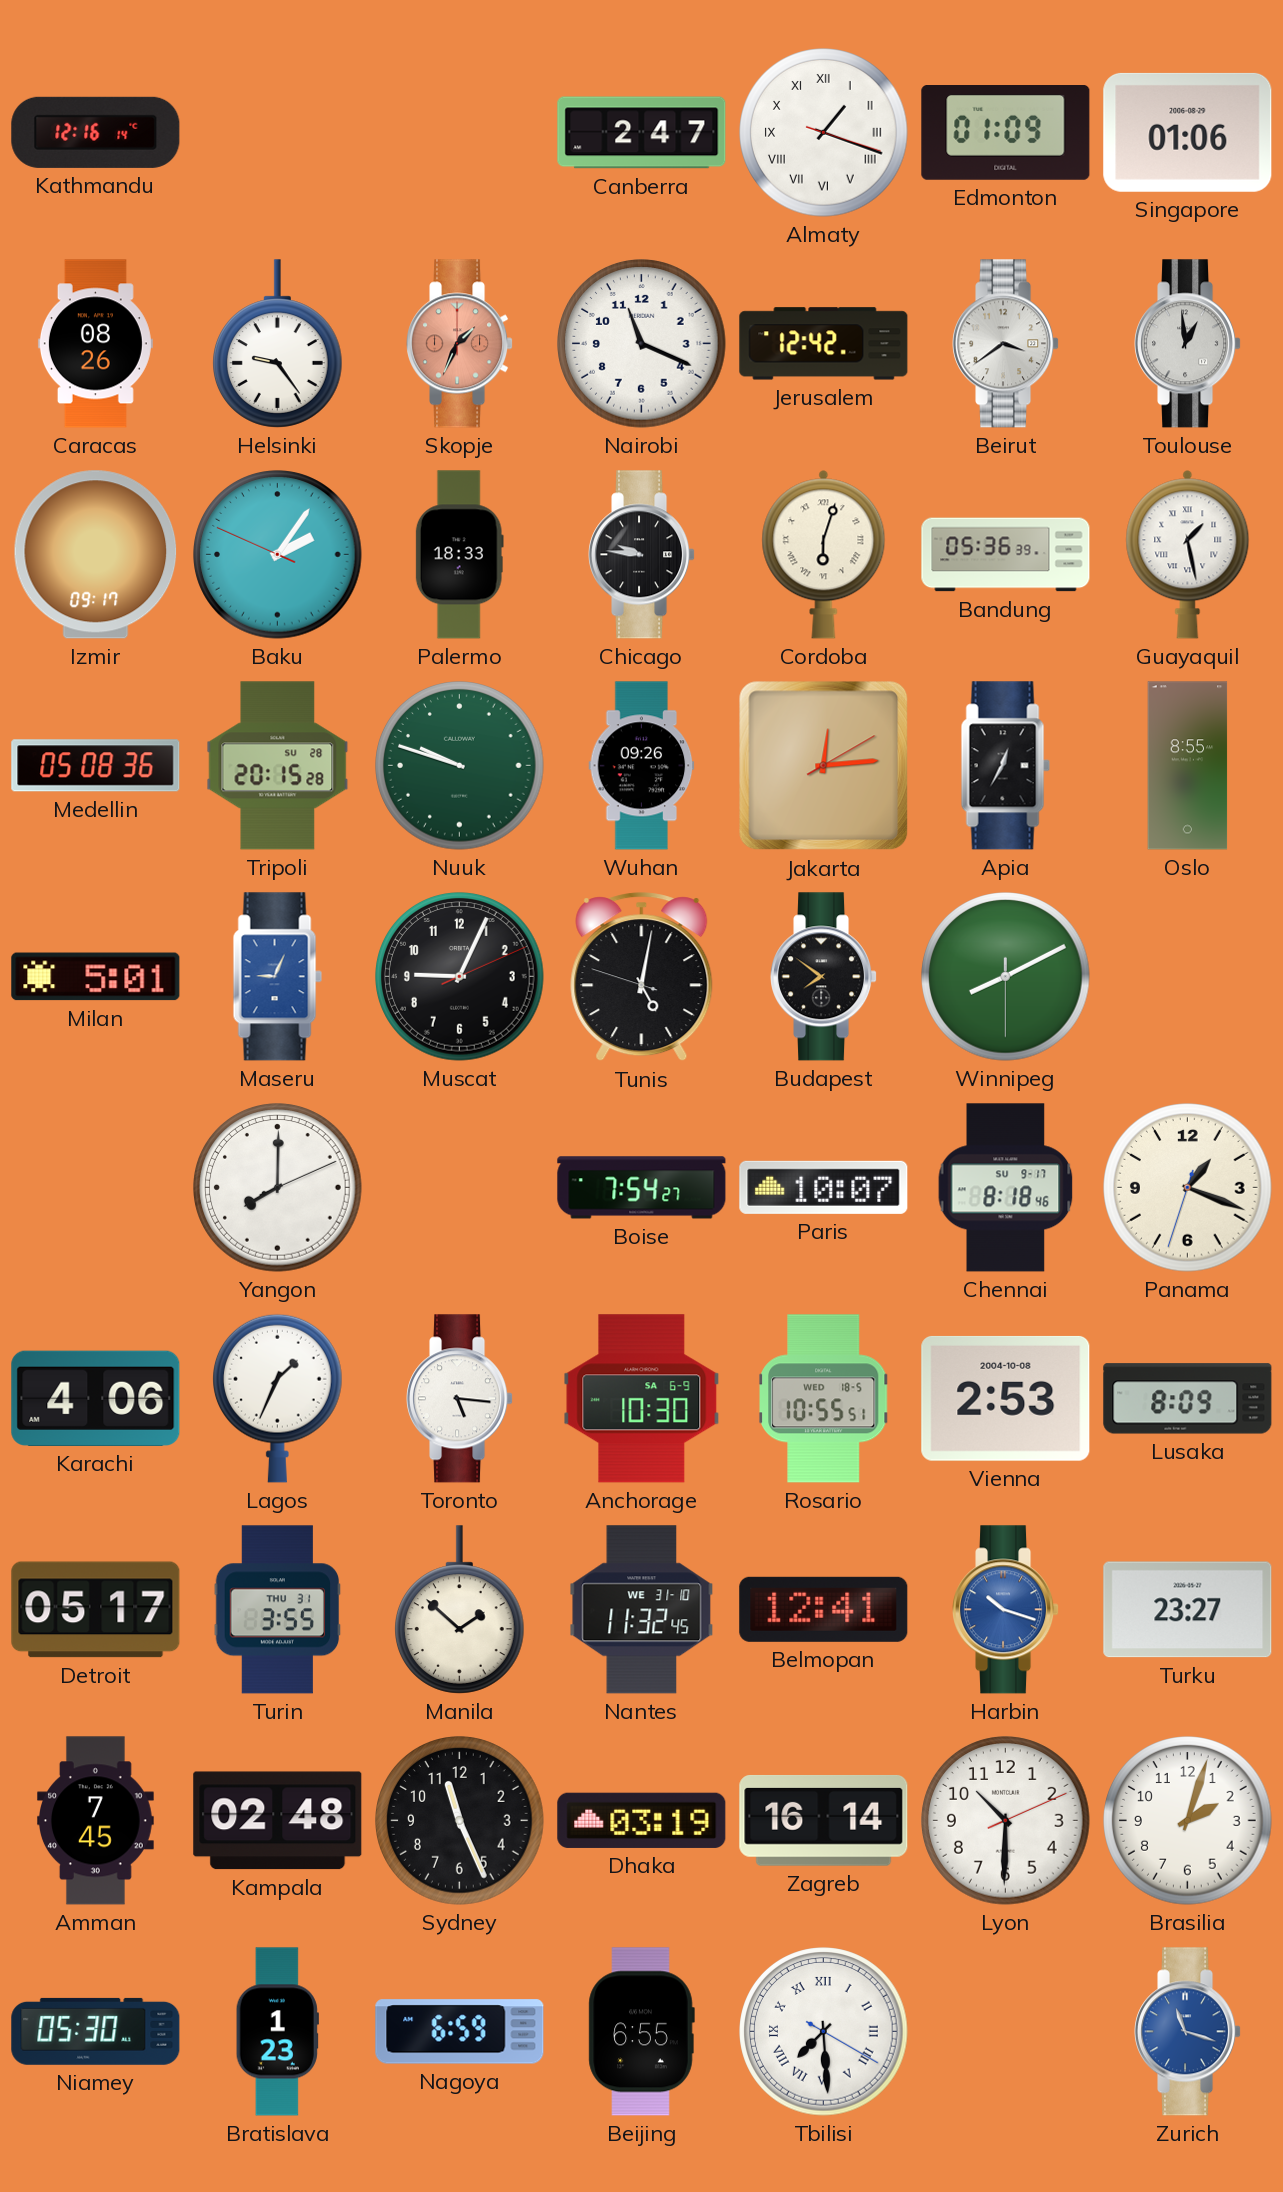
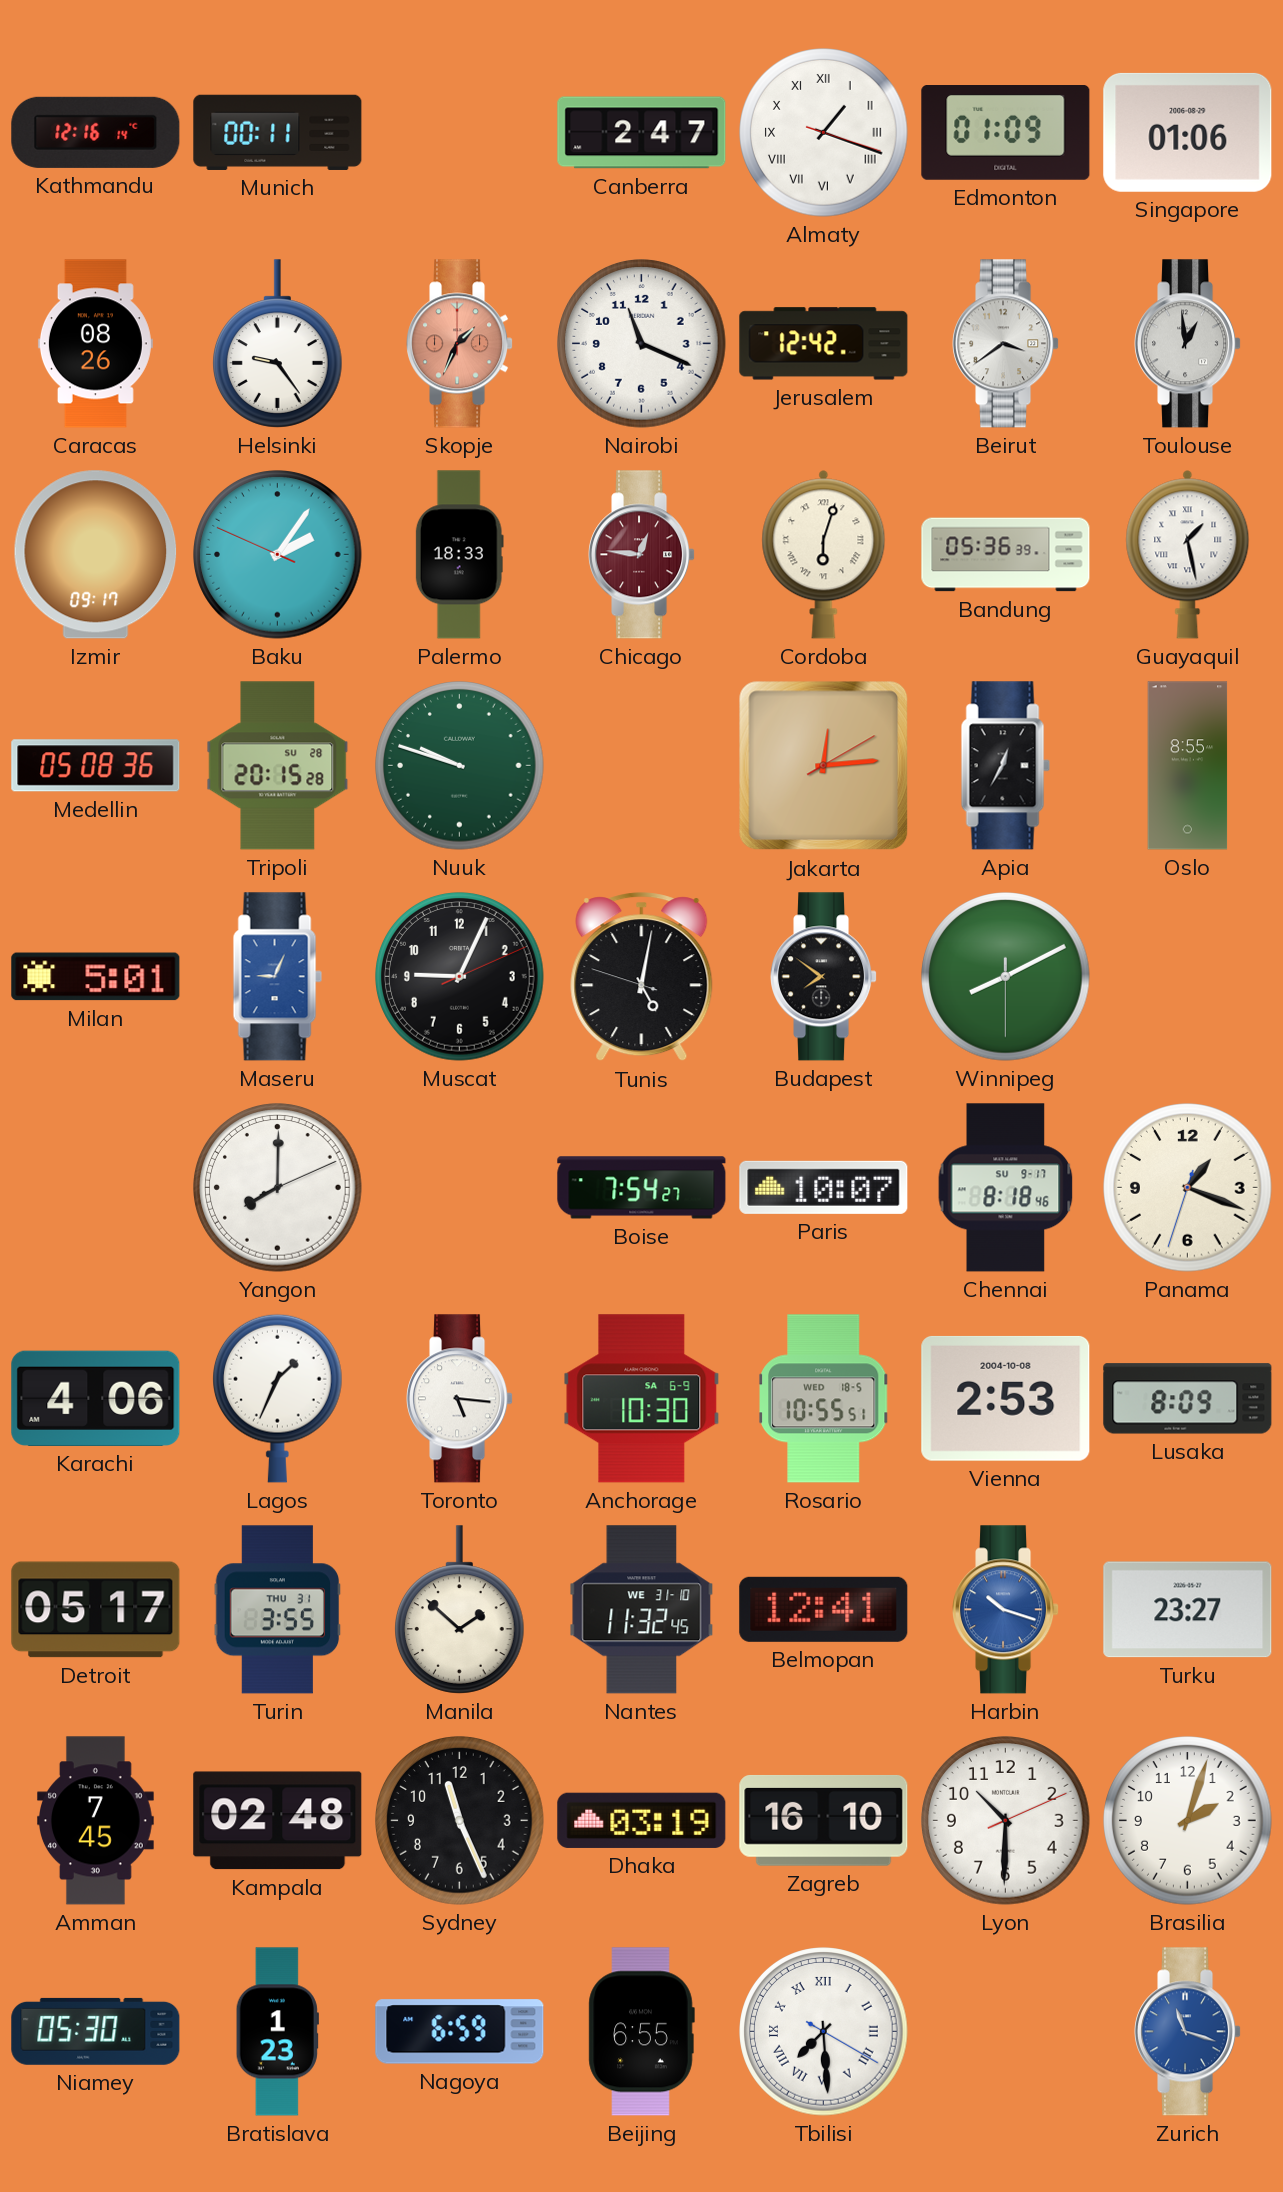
Munich: none -> 00:11 (278, 132)
Chicago: 9:46 -> 12:46 (643, 555)
Chicago dial: black -> burgundy (643, 555)
Wuhan: 09:26 -> none (642, 766)
Zagreb: 16:14 -> 16:10 (824, 1820)
